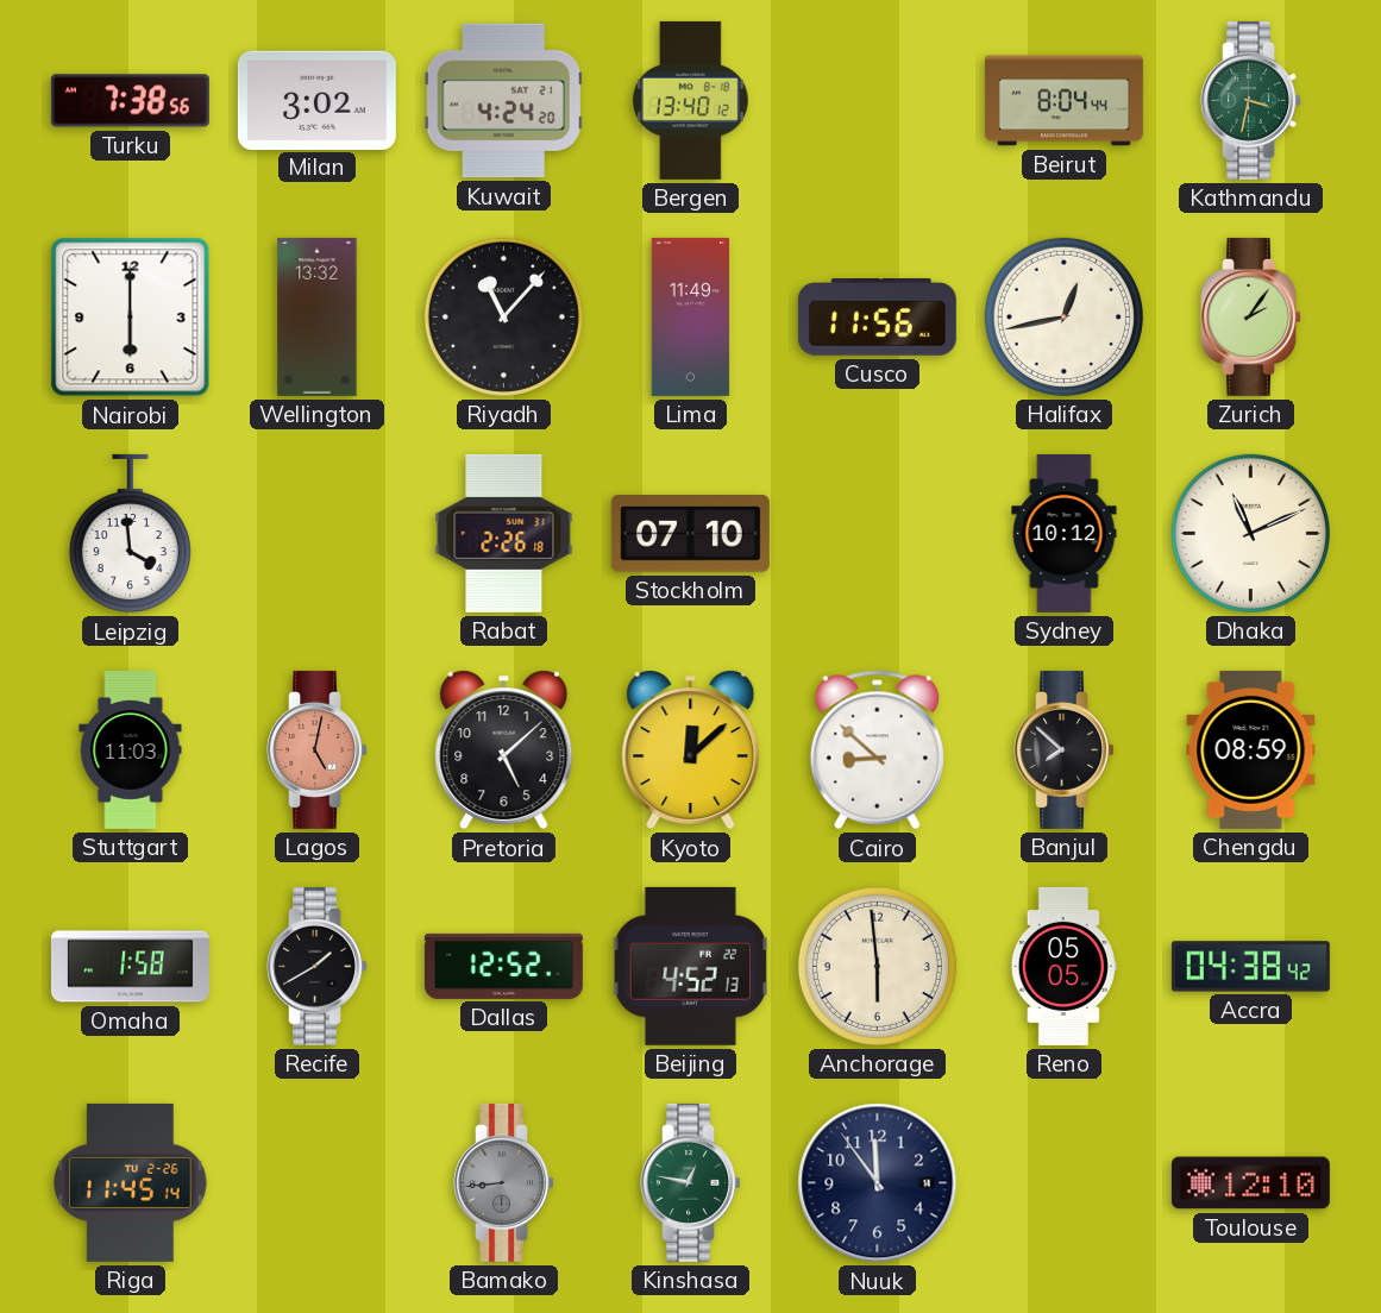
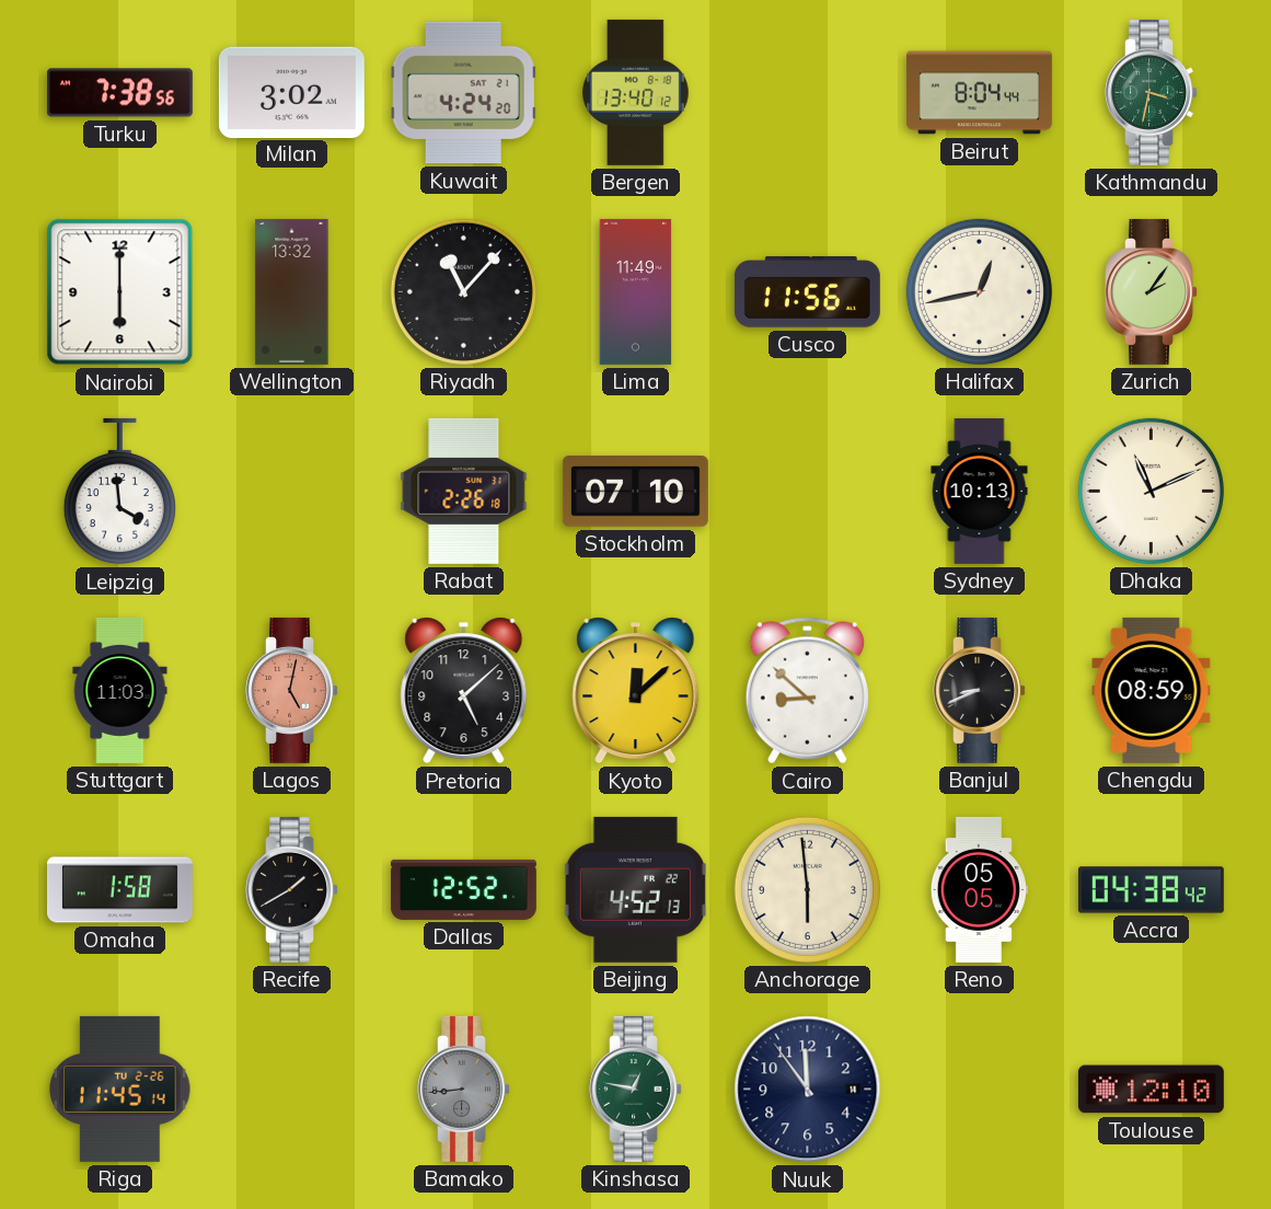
Sydney: 10:12 -> 10:13 (980, 491)
Banjul: 7:52 -> 8:41 (979, 690)
